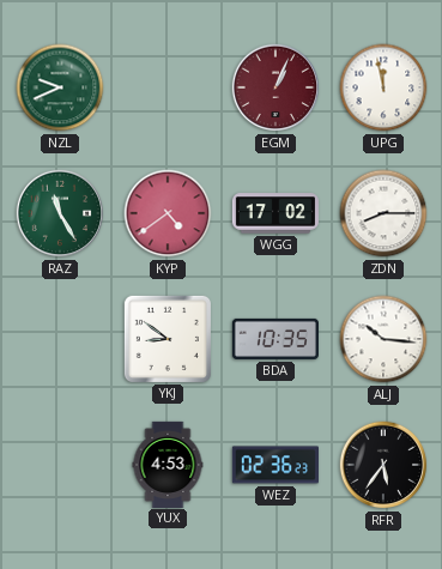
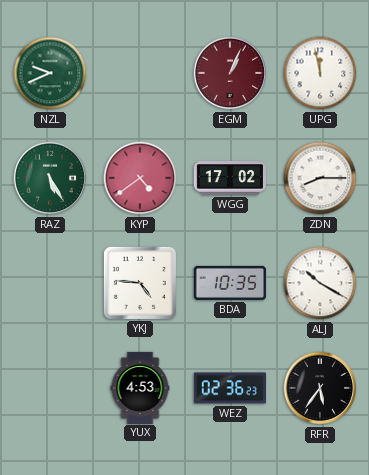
RAZ: 11:25 -> 5:25 (50, 178)
YKJ: 8:51 -> 4:46 (140, 283)
ALJ: 10:16 -> 10:20 (320, 283)
